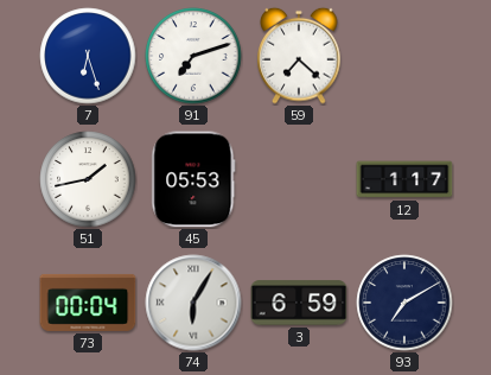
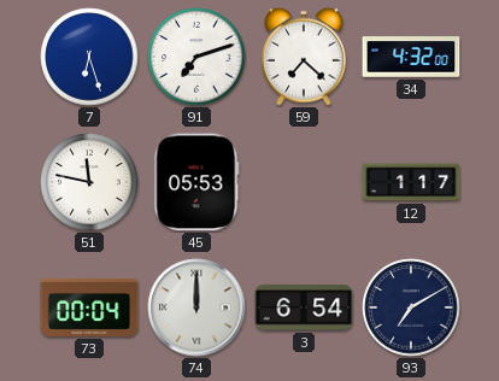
34: none -> 4:32 (411, 57)
51: 1:43 -> 11:47 (89, 182)
74: 6:05 -> 12:00 (196, 307)
3: 6:59 -> 6:54 (304, 307)
